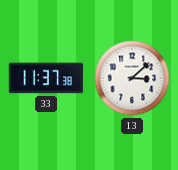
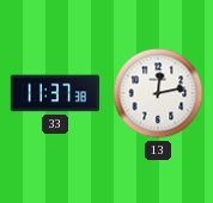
13: 3:08 -> 12:13 (158, 93)
